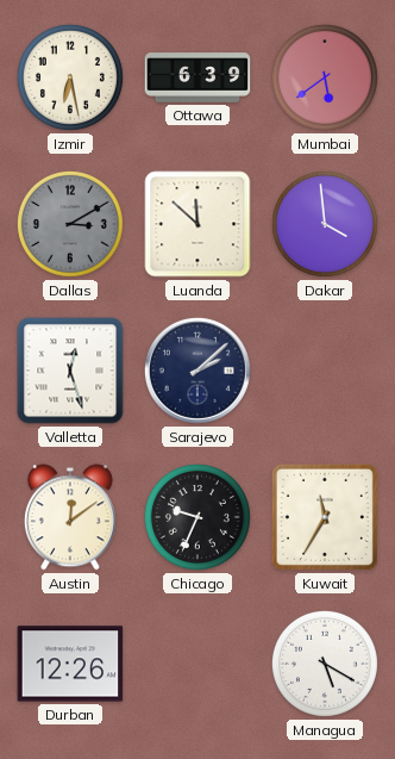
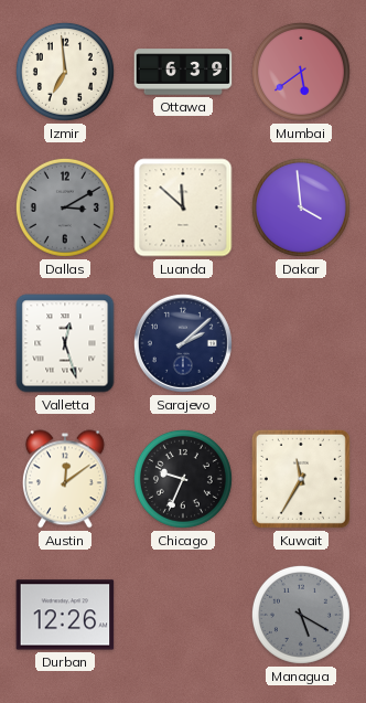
Izmir: 6:28 -> 6:59 (65, 72)
Managua dial: white -> grey (301, 615)
